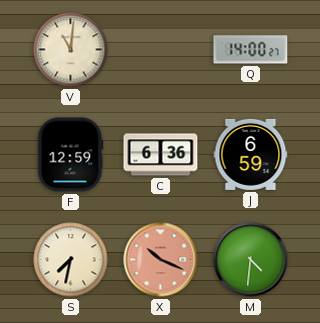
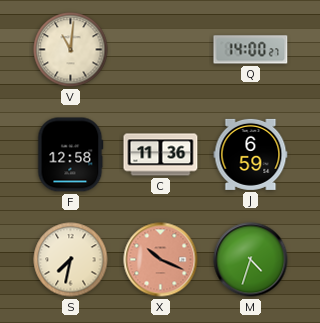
F: 12:59 -> 12:58 (71, 155)
C: 6:36 -> 11:36 (161, 155)
M: 4:31 -> 4:33 (251, 260)
